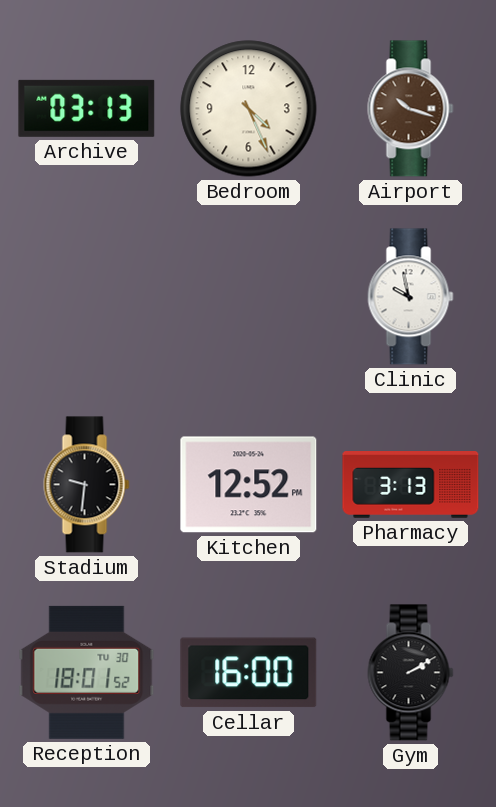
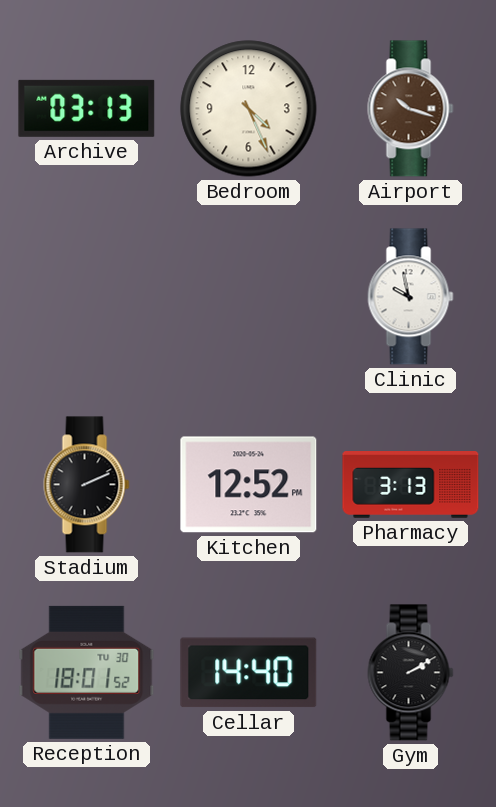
Stadium: 9:31 -> 2:11 (87, 485)
Cellar: 16:00 -> 14:40 (249, 673)
